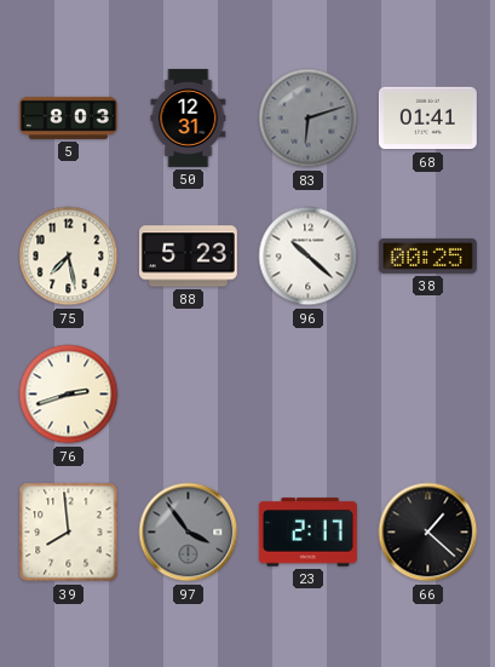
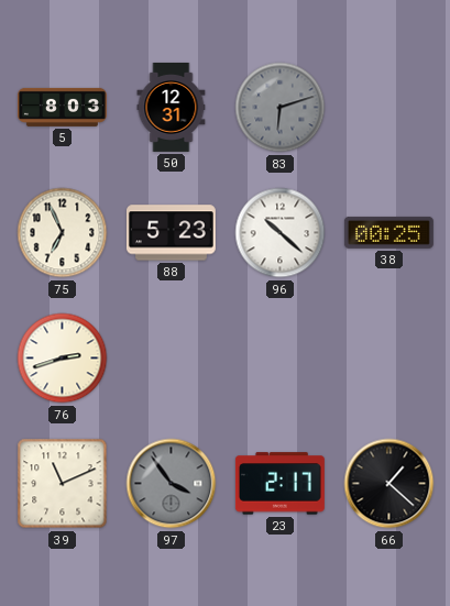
68: 01:41 -> none (427, 119)
75: 7:28 -> 6:56 (63, 233)
39: 7:59 -> 11:11 (63, 484)
